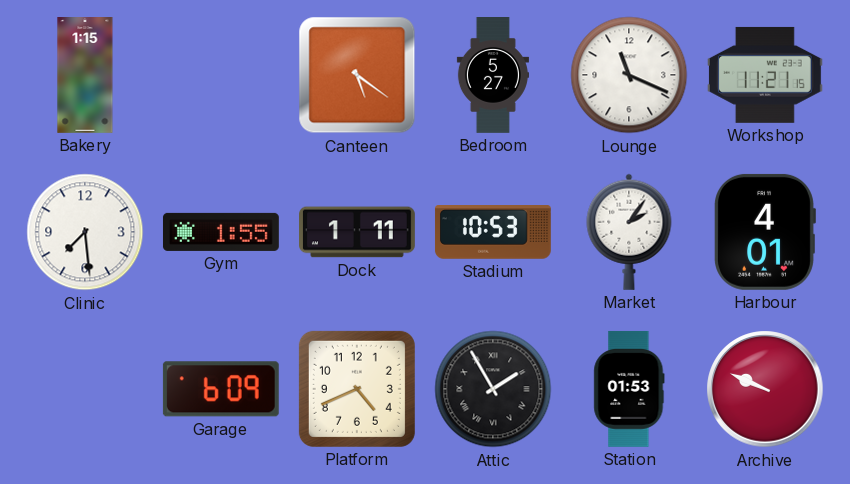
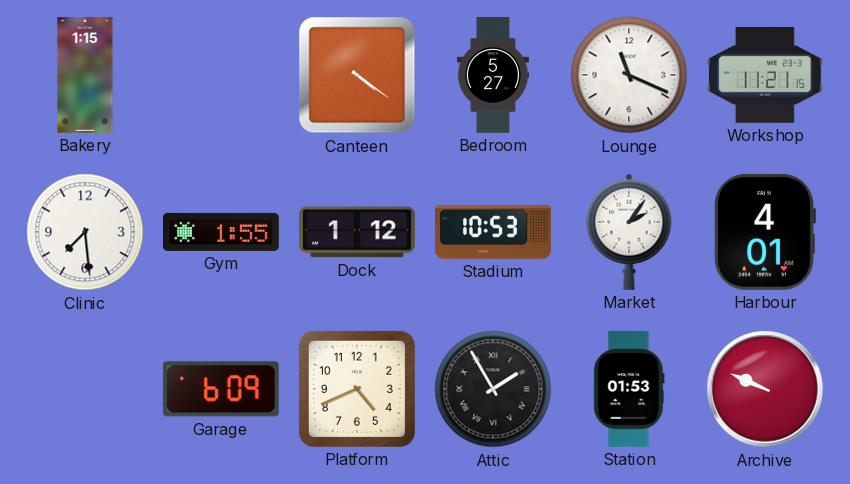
Canteen: 5:21 -> 4:21 (357, 75)
Dock: 1:11 -> 1:12 (358, 232)
